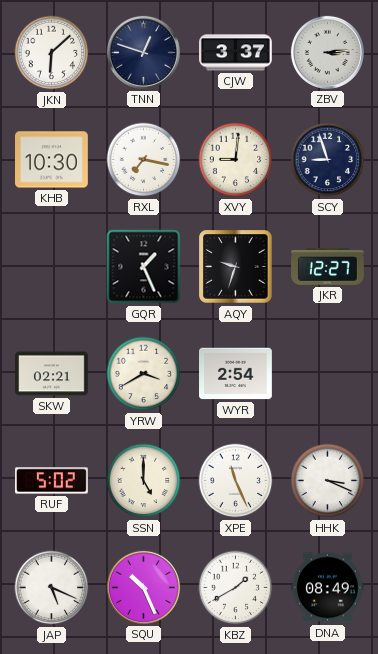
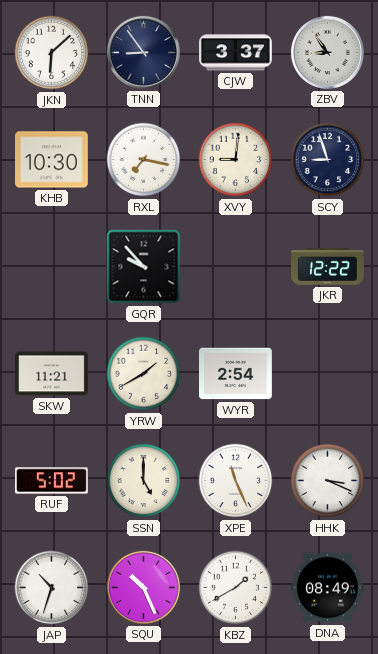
TNN: 12:48 -> 8:54 (143, 52)
ZBV: 3:14 -> 8:54 (327, 52)
GQR: 1:26 -> 9:53 (144, 267)
AQY: 9:33 -> none (236, 267)
JKR: 12:27 -> 12:22 (328, 267)
SKW: 02:21 -> 11:21 (52, 374)
YRW: 3:40 -> 1:40 (144, 374)
JAP: 5:19 -> 10:33 (52, 588)
